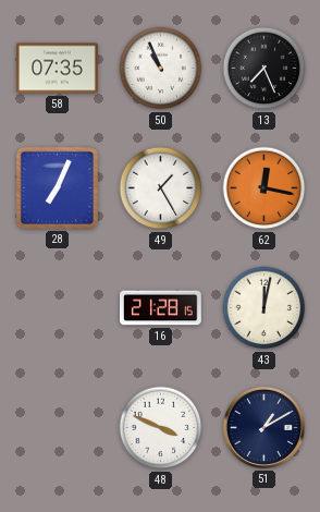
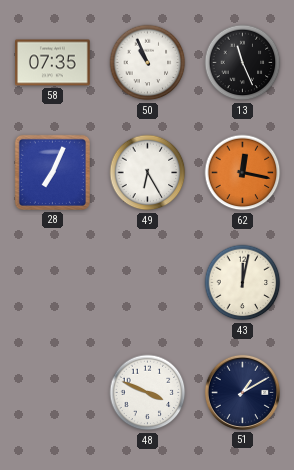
13: 7:26 -> 11:26 (243, 63)
49: 1:25 -> 6:25 (148, 173)
16: 21:28 -> none (161, 308)
